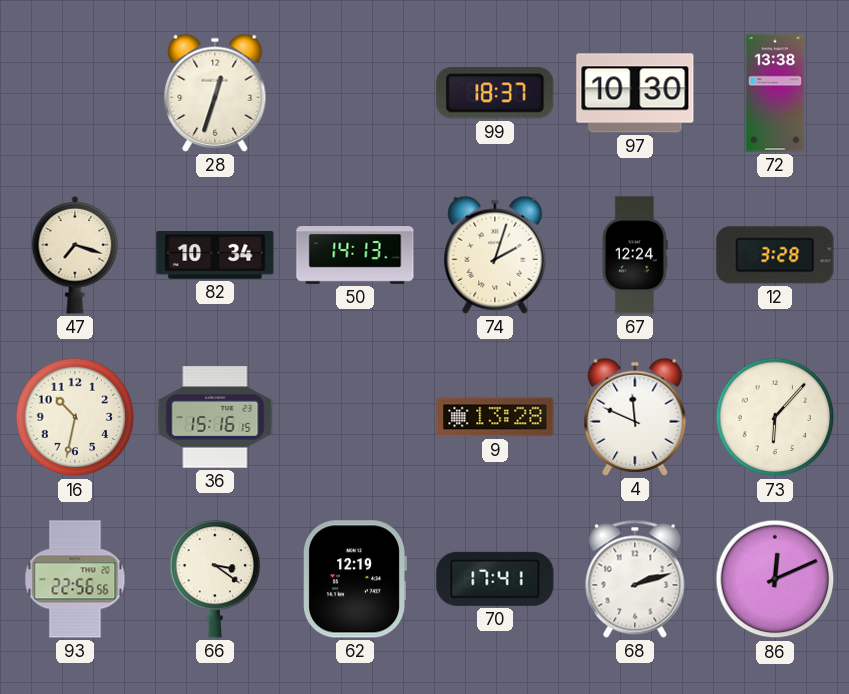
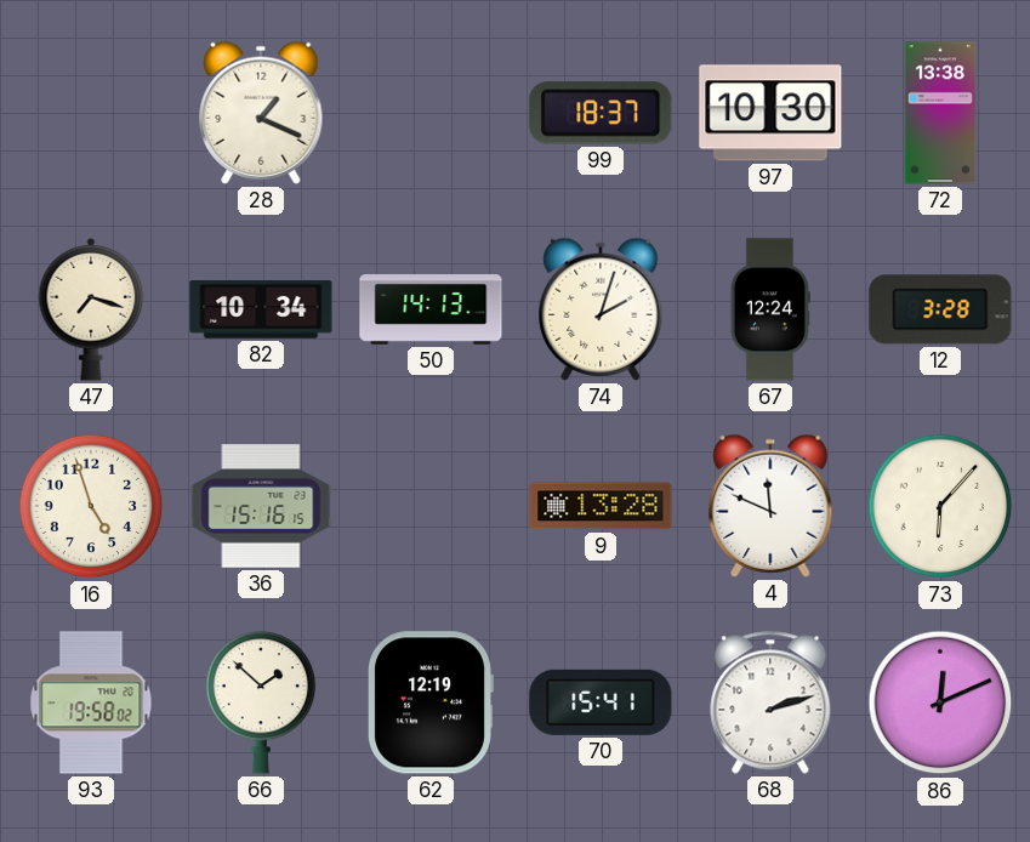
28: 12:33 -> 1:19 (261, 113)
16: 10:32 -> 4:57 (91, 506)
93: 22:56 -> 19:58 (91, 702)
66: 3:21 -> 1:52 (261, 702)
70: 17:41 -> 15:41 (601, 702)
